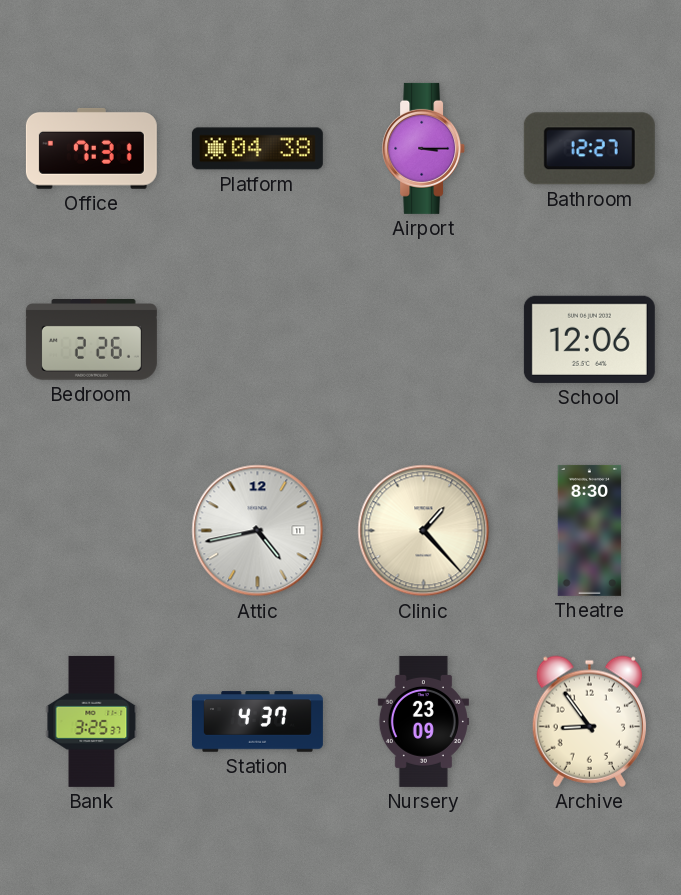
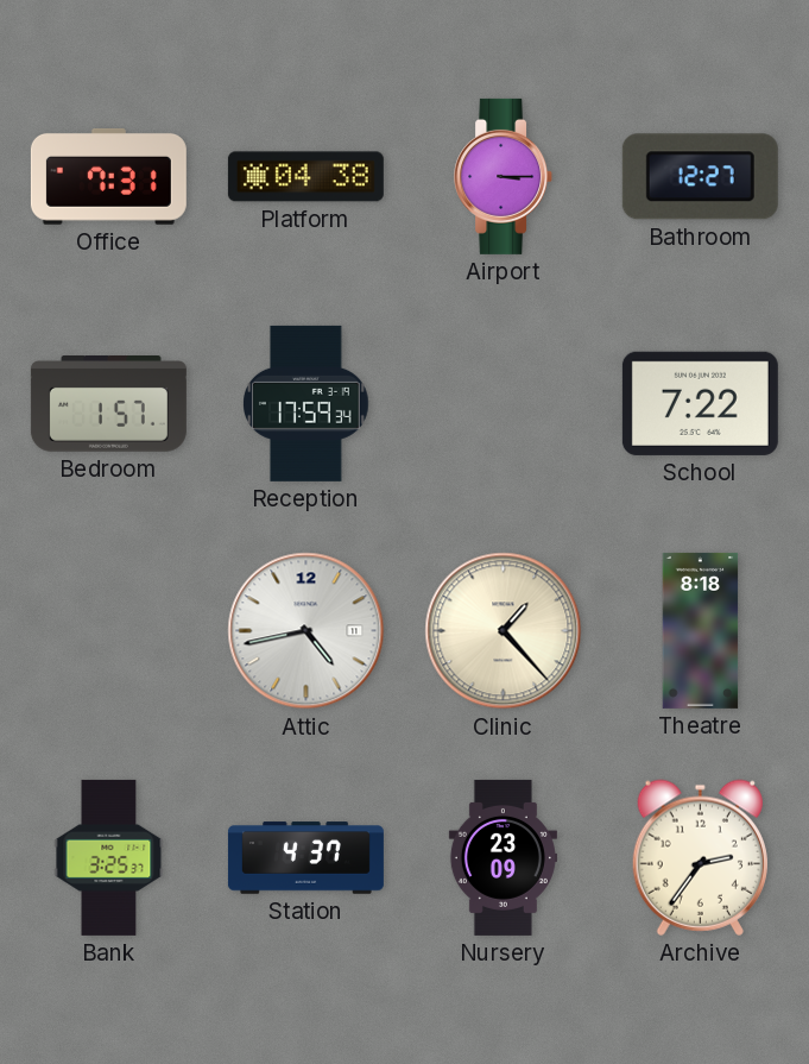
Bedroom: 2:26 -> 1:57 (108, 404)
Reception: none -> 17:59 (306, 403)
School: 12:06 -> 7:22 (700, 403)
Theatre: 8:30 -> 8:18 (701, 630)
Archive: 8:54 -> 2:36 (700, 857)
